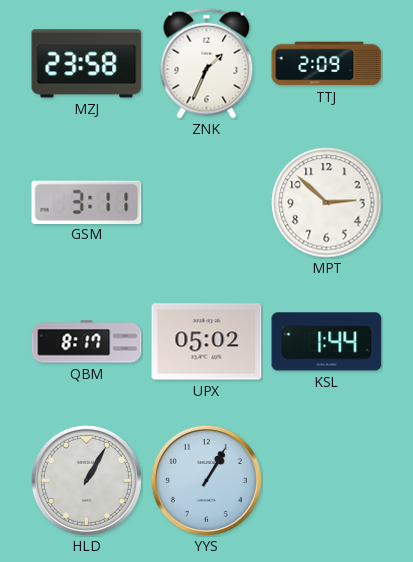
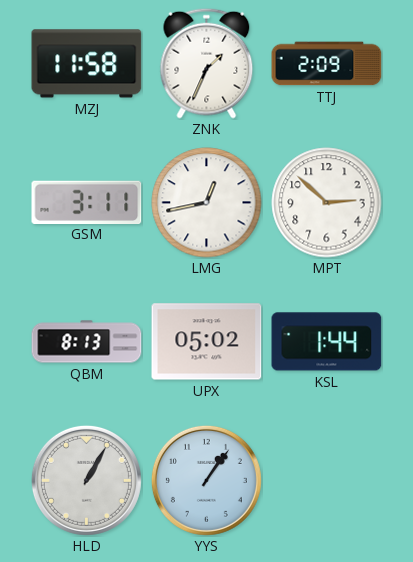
MZJ: 23:58 -> 11:58 (87, 64)
LMG: none -> 12:43 (207, 203)
QBM: 8:17 -> 8:13 (87, 342)
YYS: 1:05 -> 1:06 (206, 480)
